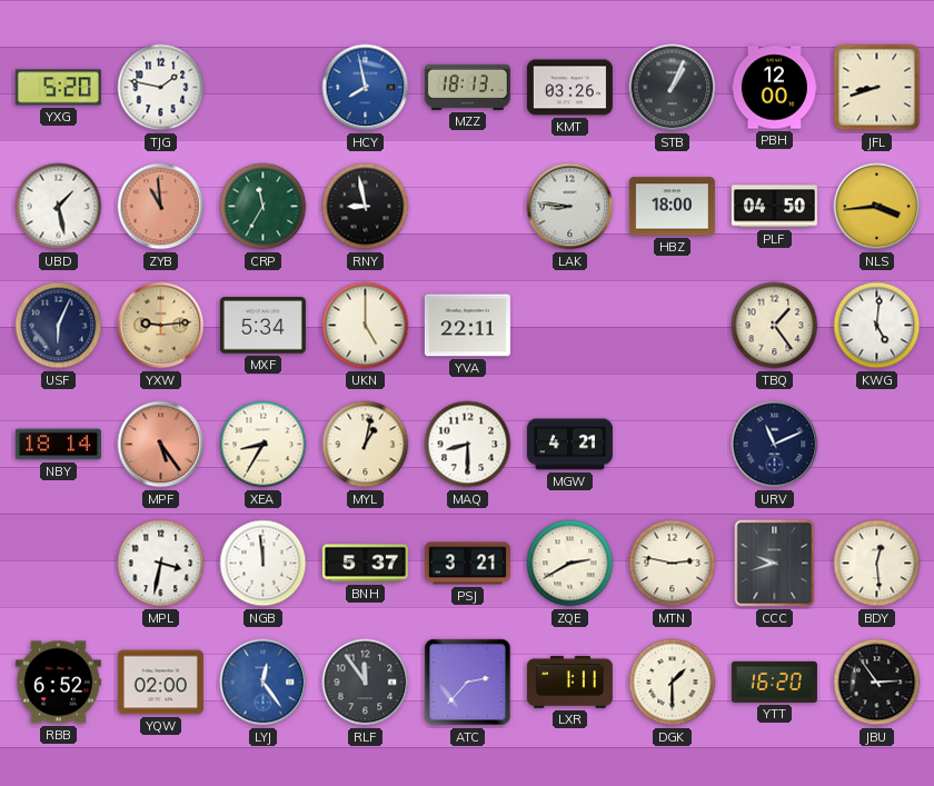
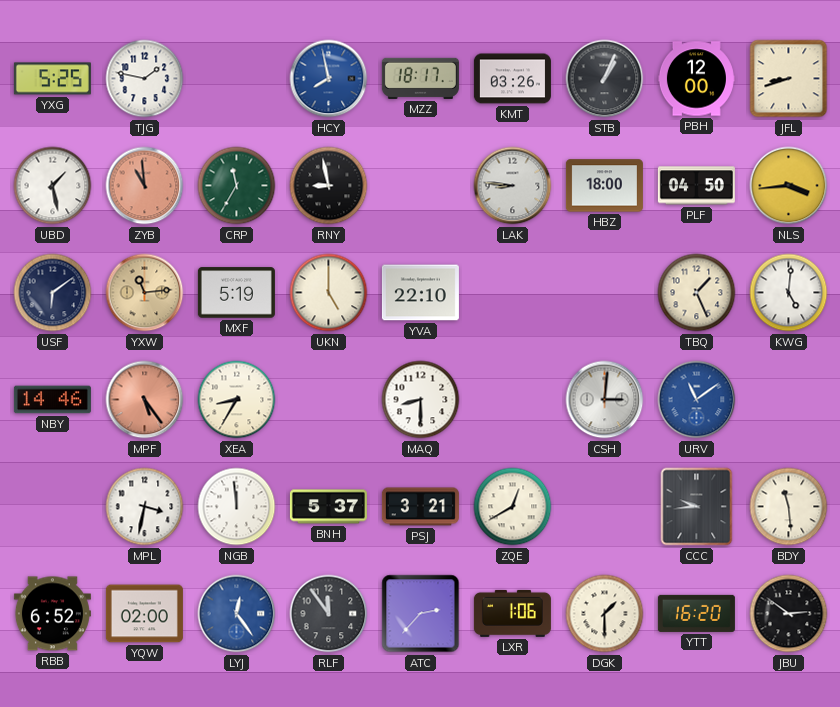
YXG: 5:20 -> 5:25 (52, 79)
MZZ: 18:13 -> 18:17 (420, 78)
USF: 6:04 -> 6:09 (53, 293)
YXW: 9:14 -> 11:14 (145, 293)
MXF: 5:34 -> 5:19 (236, 293)
YVA: 22:11 -> 22:10 (420, 293)
TBQ: 1:24 -> 1:26 (697, 293)
NBY: 18:14 -> 14:46 (52, 400)
MYL: 1:02 -> none (366, 445)
MGW: 4:21 -> none (569, 445)
CSH: none -> 3:01 (605, 400)
URV: 11:11 -> 11:09 (697, 400)
URV dial: navy -> blue (697, 400)
ZQE: 2:40 -> 12:40 (513, 507)
MTN: 2:47 -> none (673, 564)
CCC: 9:42 -> 9:44 (697, 507)
BDY: 12:29 -> 11:29 (789, 507)
LXR: 1:11 -> 1:06 (512, 613)
JBU: 2:54 -> 2:51 (789, 614)
